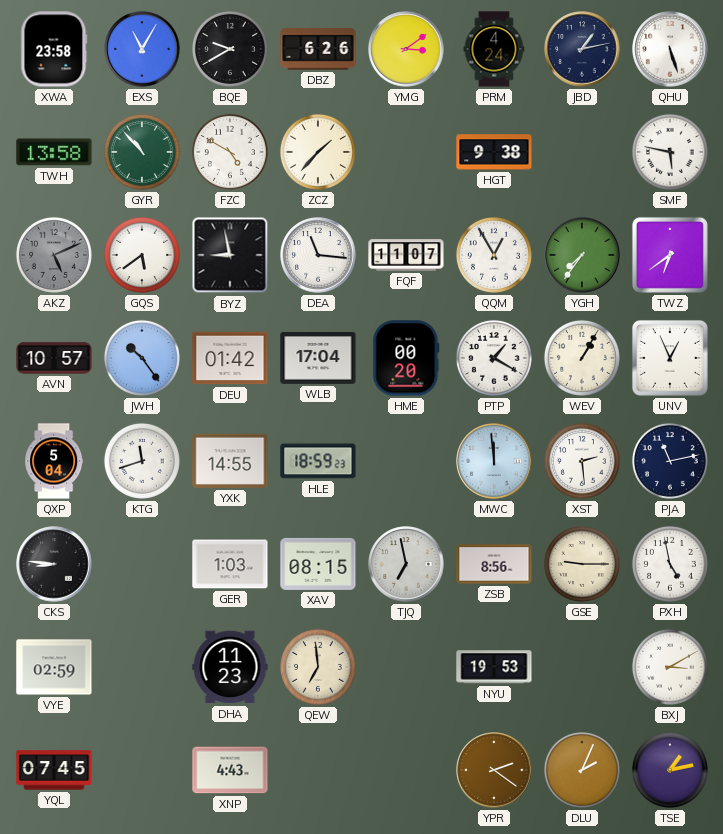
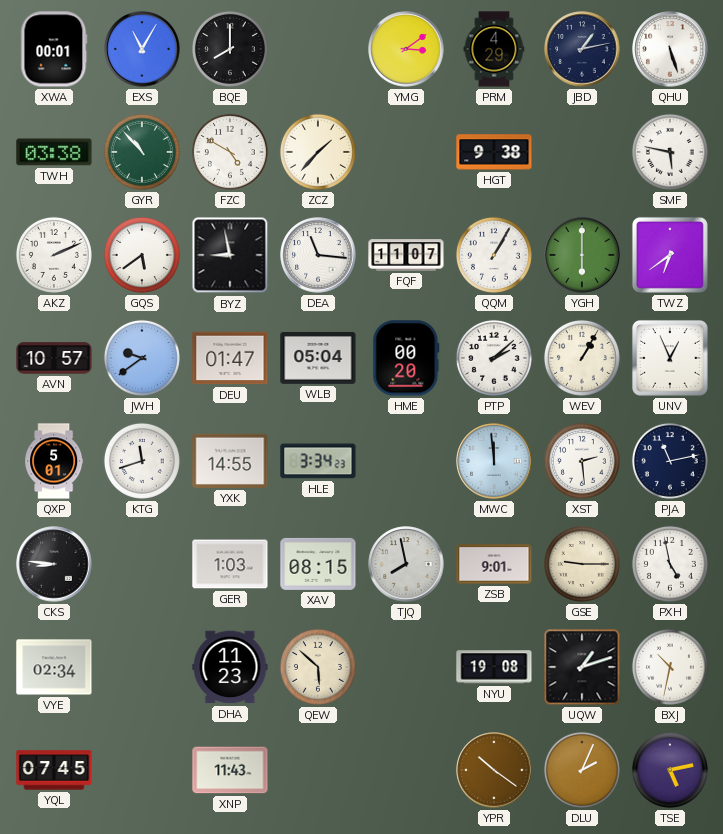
XWA: 23:58 -> 00:01 (54, 49)
BQE: 9:40 -> 8:00 (230, 49)
DBZ: 6:26 -> none (318, 49)
PRM: 4:24 -> 4:29 (494, 49)
TWH: 13:58 -> 03:38 (54, 152)
AKZ: 5:11 -> 2:11 (54, 255)
AKZ dial: grey -> white (54, 255)
QQM: 12:55 -> 1:05 (494, 255)
YGH: 7:36 -> 6:00 (582, 255)
JWH: 10:24 -> 9:39 (142, 358)
DEU: 01:42 -> 01:47 (230, 358)
WLB: 17:04 -> 05:04 (318, 359)
PTP: 1:20 -> 2:08 (494, 358)
QXP: 5:04 -> 5:01 (54, 461)
HLE: 18:59 -> 3:34 (318, 461)
TJQ: 6:58 -> 7:58 (406, 564)
ZSB: 8:56 -> 9:01 (494, 564)
VYE: 02:59 -> 02:34 (54, 667)
QEW: 6:59 -> 5:52 (318, 667)
NYU: 19:53 -> 19:08 (494, 667)
UQW: none -> 1:12 (582, 667)
BXJ: 3:10 -> 10:32 (670, 667)
XNP: 4:43 -> 11:43 (230, 770)
YPR: 2:21 -> 10:21 (494, 770)
TSE: 1:13 -> 5:13 (670, 770)
